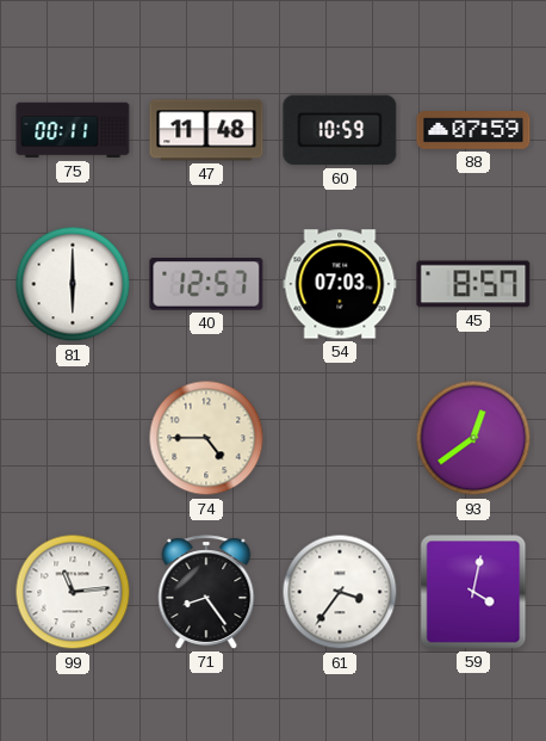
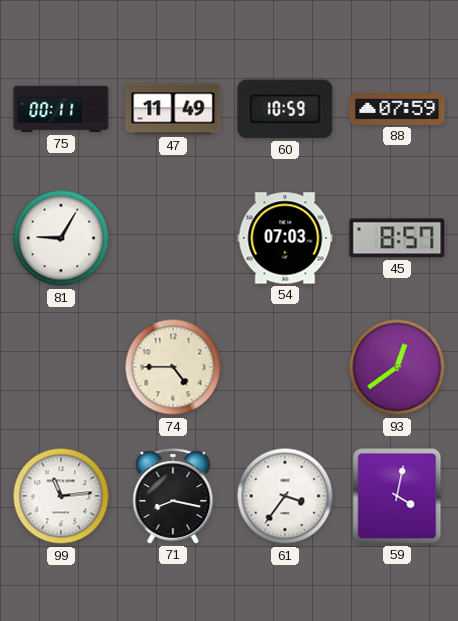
47: 11:48 -> 11:49 (173, 109)
81: 6:00 -> 9:05 (61, 238)
40: 12:57 -> none (206, 285)
71: 8:24 -> 8:17 (173, 496)
